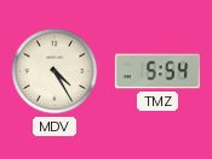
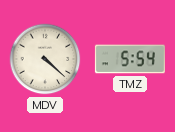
MDV: 4:25 -> 4:22 (45, 59)
